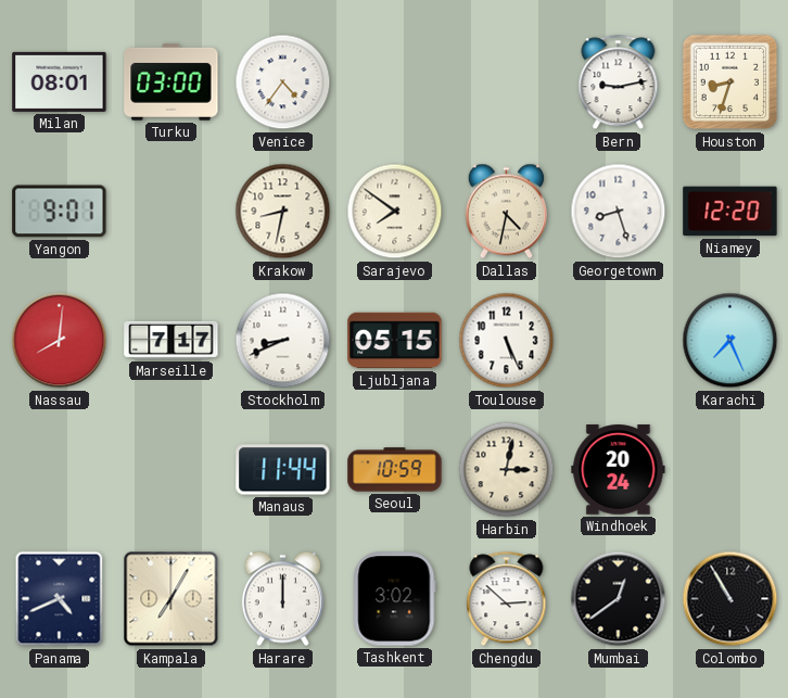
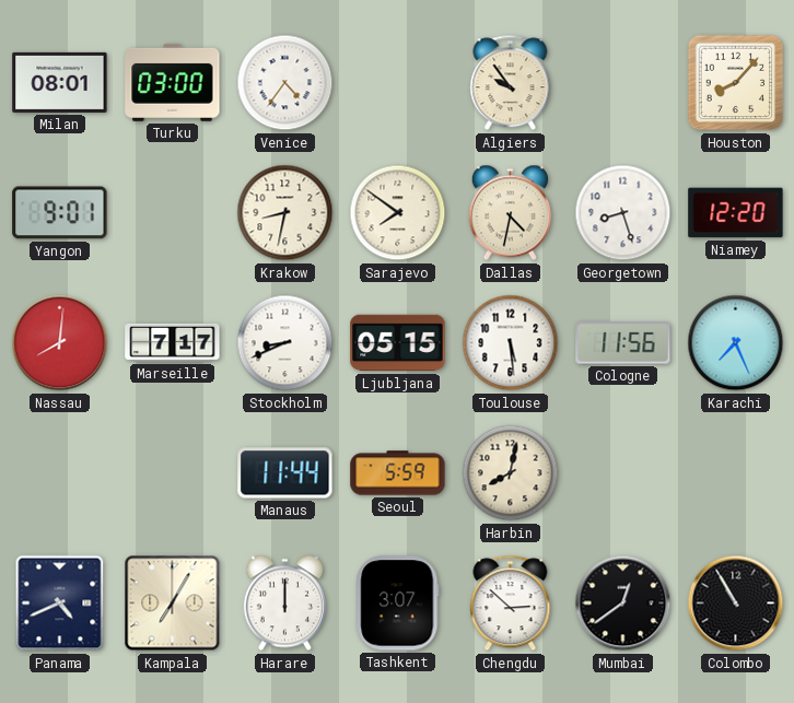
Algiers: none -> 9:54 (511, 83)
Bern: 9:13 -> none (619, 83)
Houston: 8:33 -> 8:07 (736, 83)
Toulouse: 5:26 -> 5:29 (511, 343)
Cologne: none -> 11:56 (623, 343)
Seoul: 10:59 -> 5:59 (398, 473)
Harbin: 3:02 -> 8:02 (511, 473)
Windhoek: 20:24 -> none (619, 470)
Tashkent: 3:02 -> 3:07 (398, 604)
